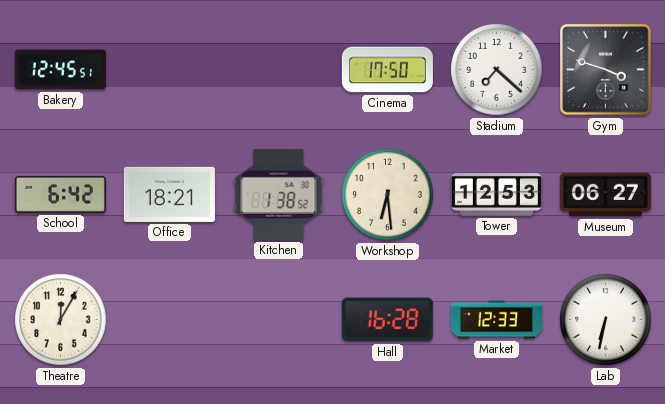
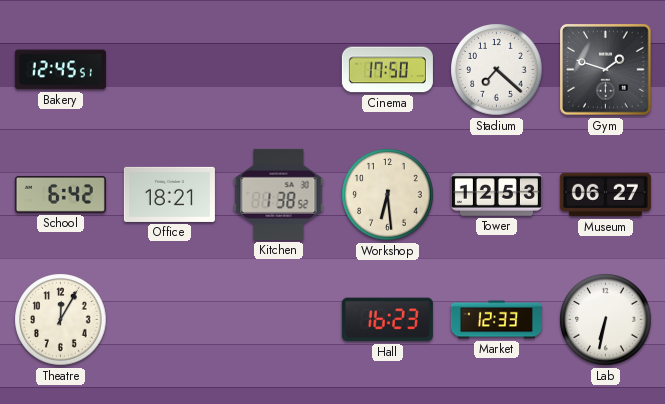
Gym: 3:48 -> 1:48 (606, 70)
Hall: 16:28 -> 16:23 (387, 320)
